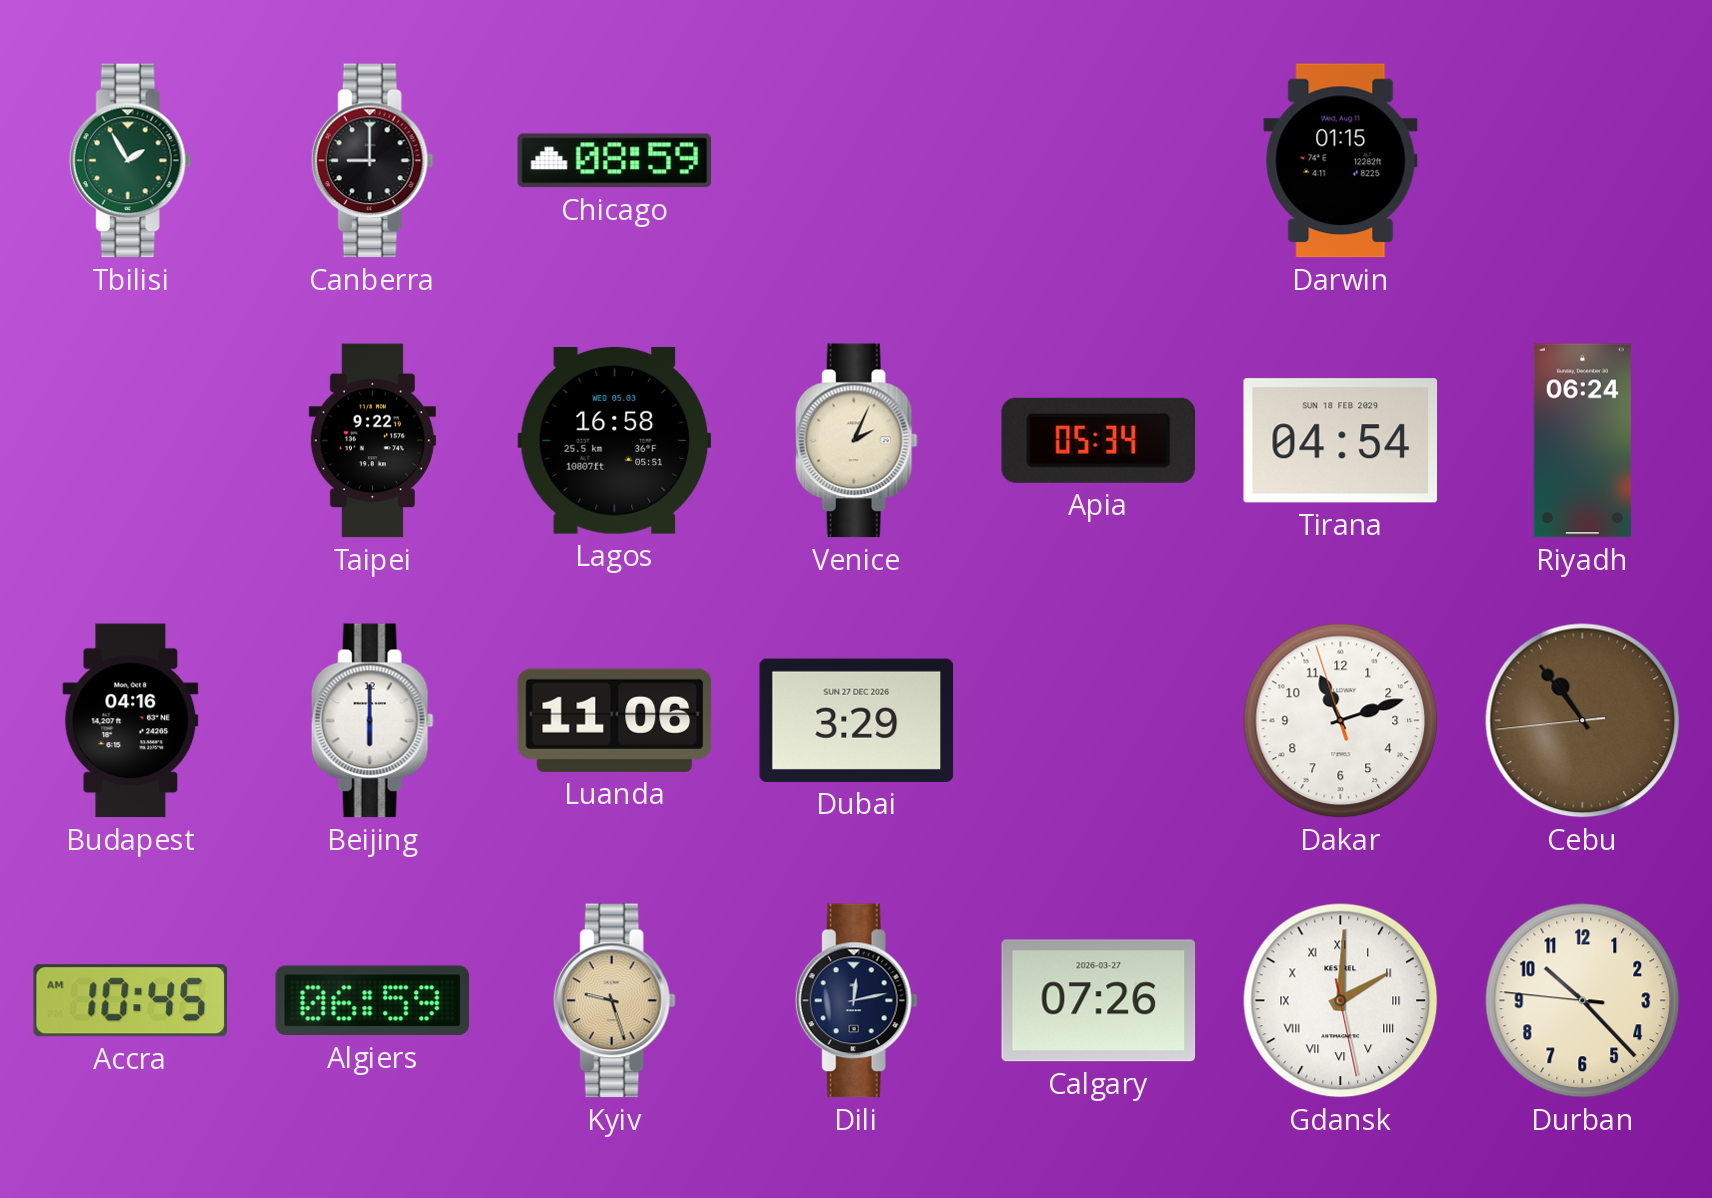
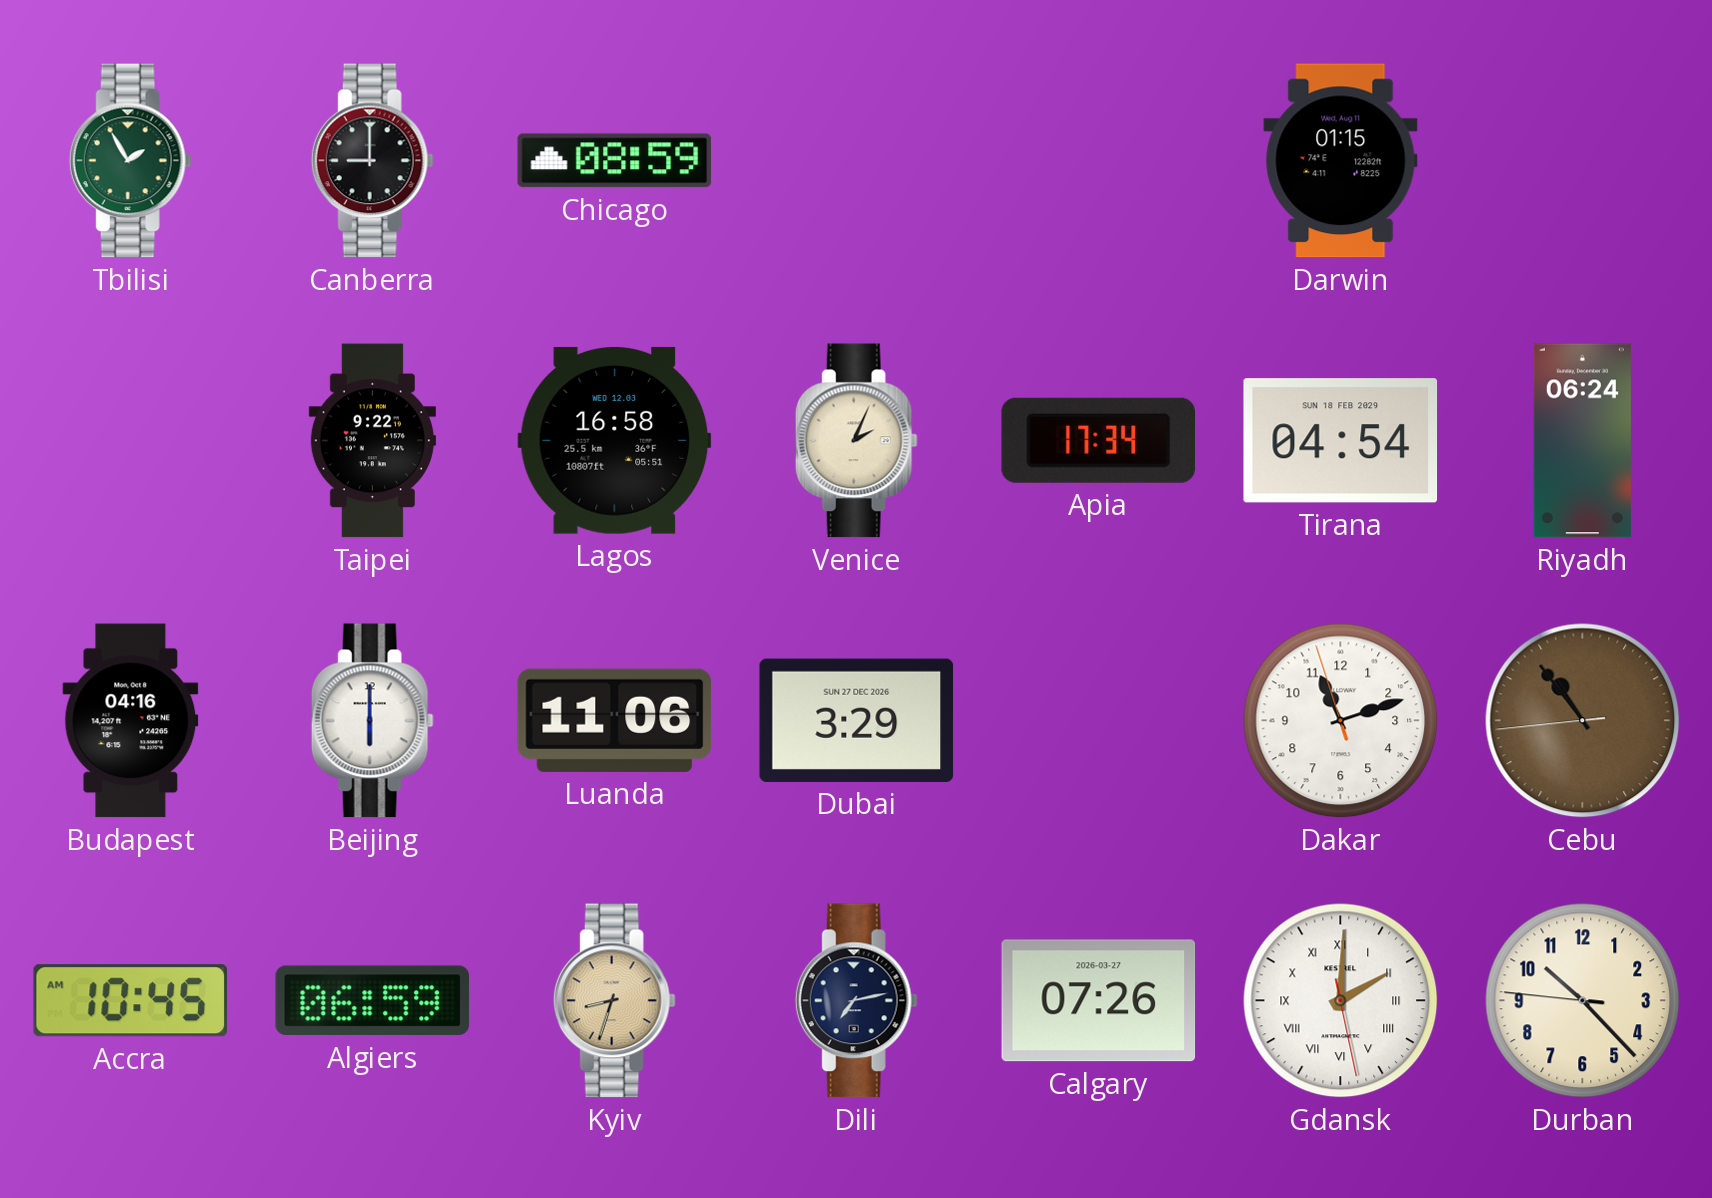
Lagos date: WED 05.03 -> WED 12.03 (615, 440)
Apia: 05:34 -> 17:34 (1098, 440)
Kyiv: 9:27 -> 8:33 (614, 1001)
Dili: 12:13 -> 7:13 (856, 1001)
